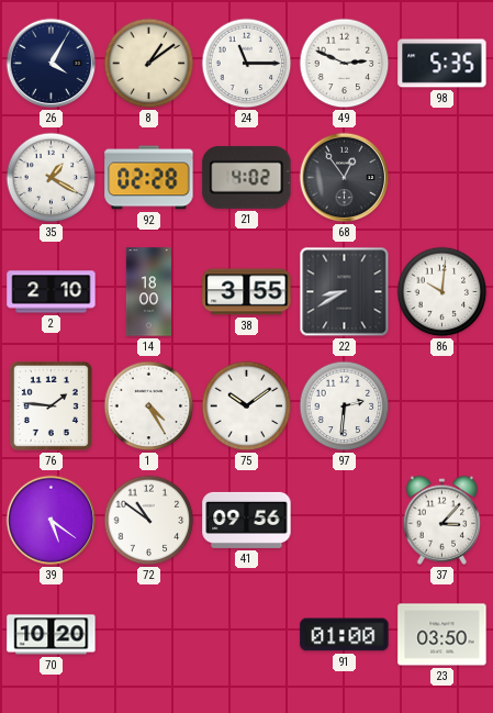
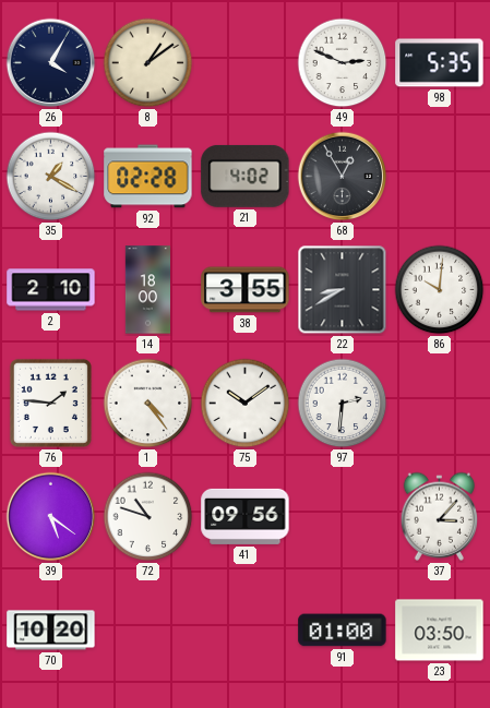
24: 11:15 -> none (247, 64)
68: 12:54 -> 12:55 (343, 177)
1: 4:25 -> 4:24 (148, 404)
72: 10:51 -> 10:48 (148, 517)
